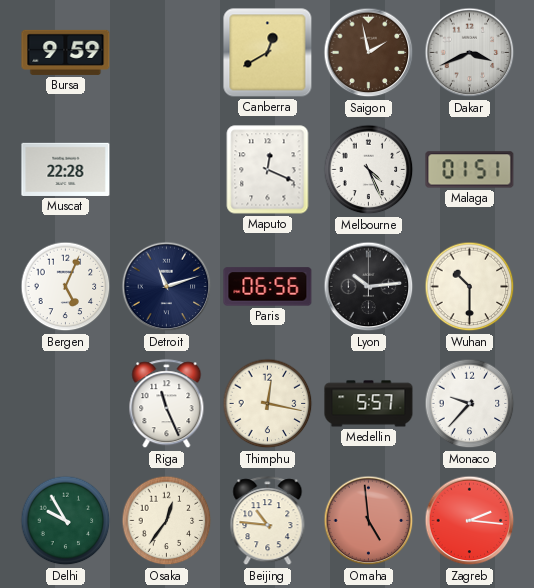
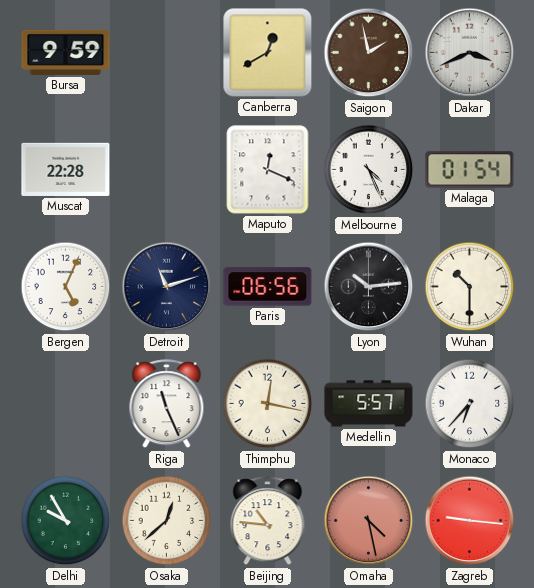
Malaga: 01:51 -> 01:54 (470, 170)
Monaco: 9:37 -> 6:37 (470, 404)
Osaka: 12:36 -> 12:38 (167, 521)
Omaha: 4:59 -> 4:28 (369, 521)
Zagreb: 2:16 -> 9:16 (470, 521)
